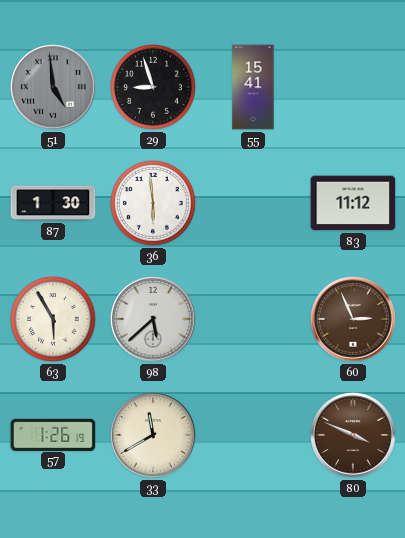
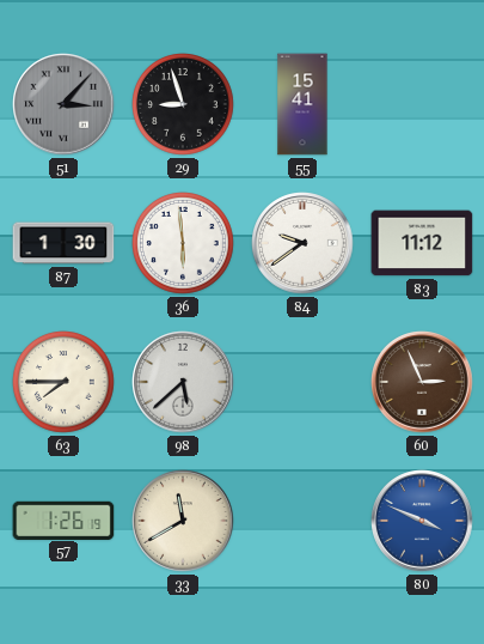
51: 4:59 -> 3:07 (63, 104)
84: none -> 9:39 (302, 243)
63: 5:55 -> 7:45 (65, 383)
80 dial: brown -> blue (422, 521)
